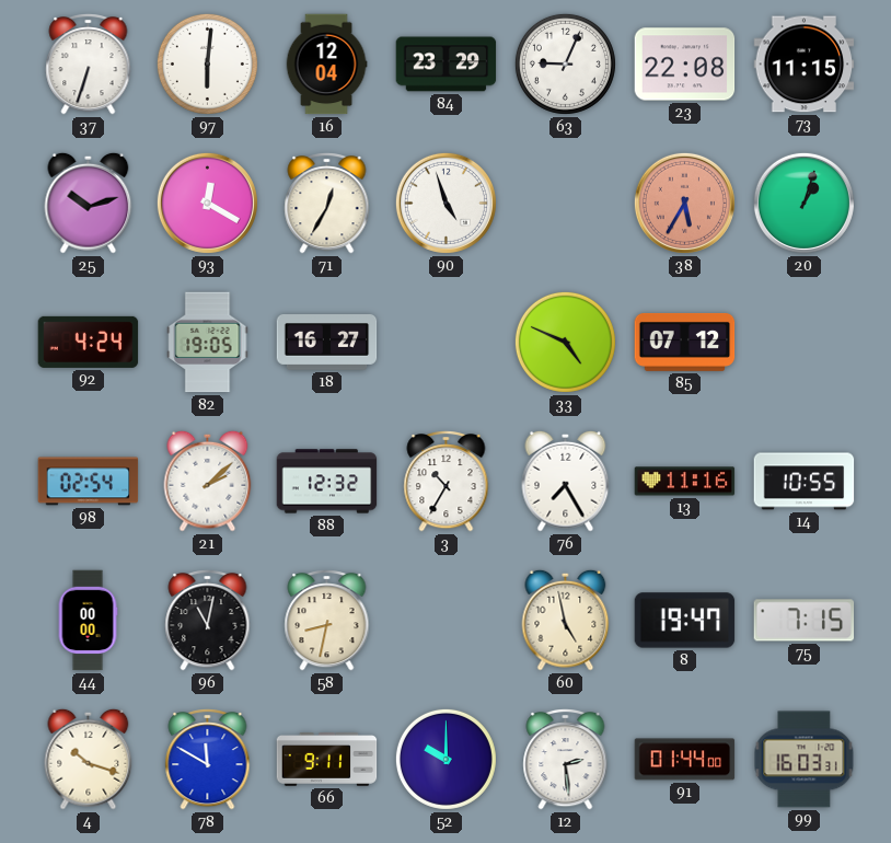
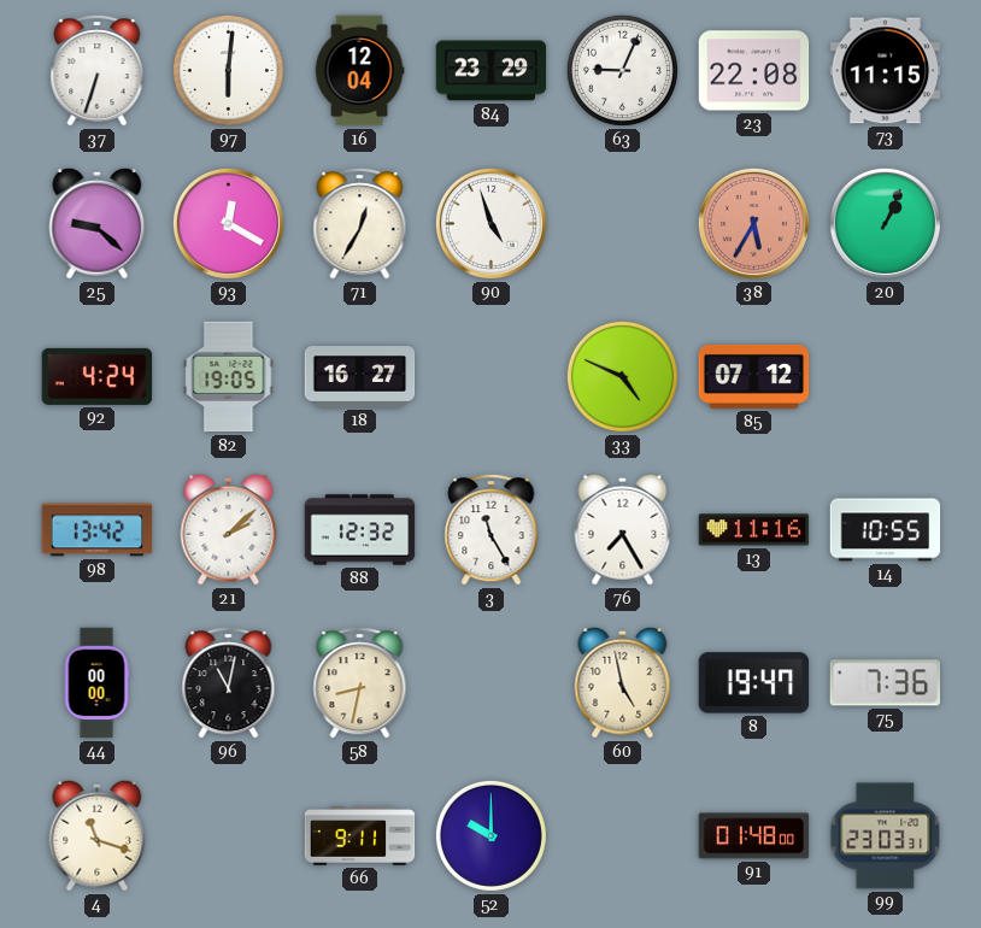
25: 10:12 -> 9:22 (98, 223)
20: 1:03 -> 1:04 (885, 223)
98: 02:54 -> 13:42 (98, 530)
3: 10:35 -> 11:25 (492, 529)
75: 7:15 -> 7:36 (886, 683)
4: 10:18 -> 11:18 (98, 835)
78: 11:50 -> none (208, 759)
12: 2:29 -> none (566, 759)
91: 01:44 -> 01:48 (754, 836)
99: 16:03 -> 23:03 (886, 836)
